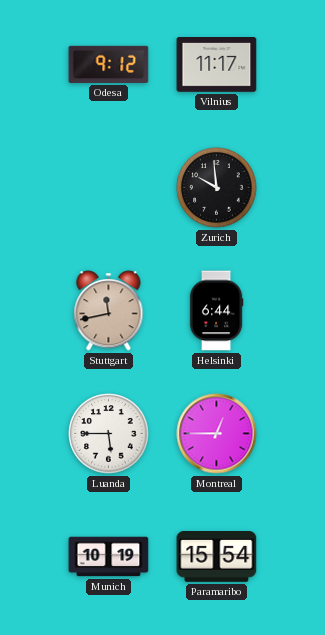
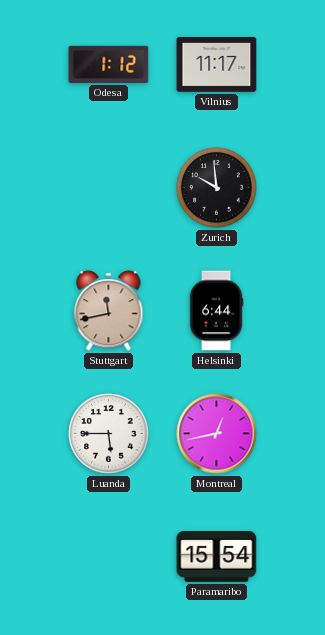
Odesa: 9:12 -> 1:12 (109, 64)
Montreal: 12:45 -> 12:43 (217, 434)
Munich: 10:19 -> none (109, 557)
